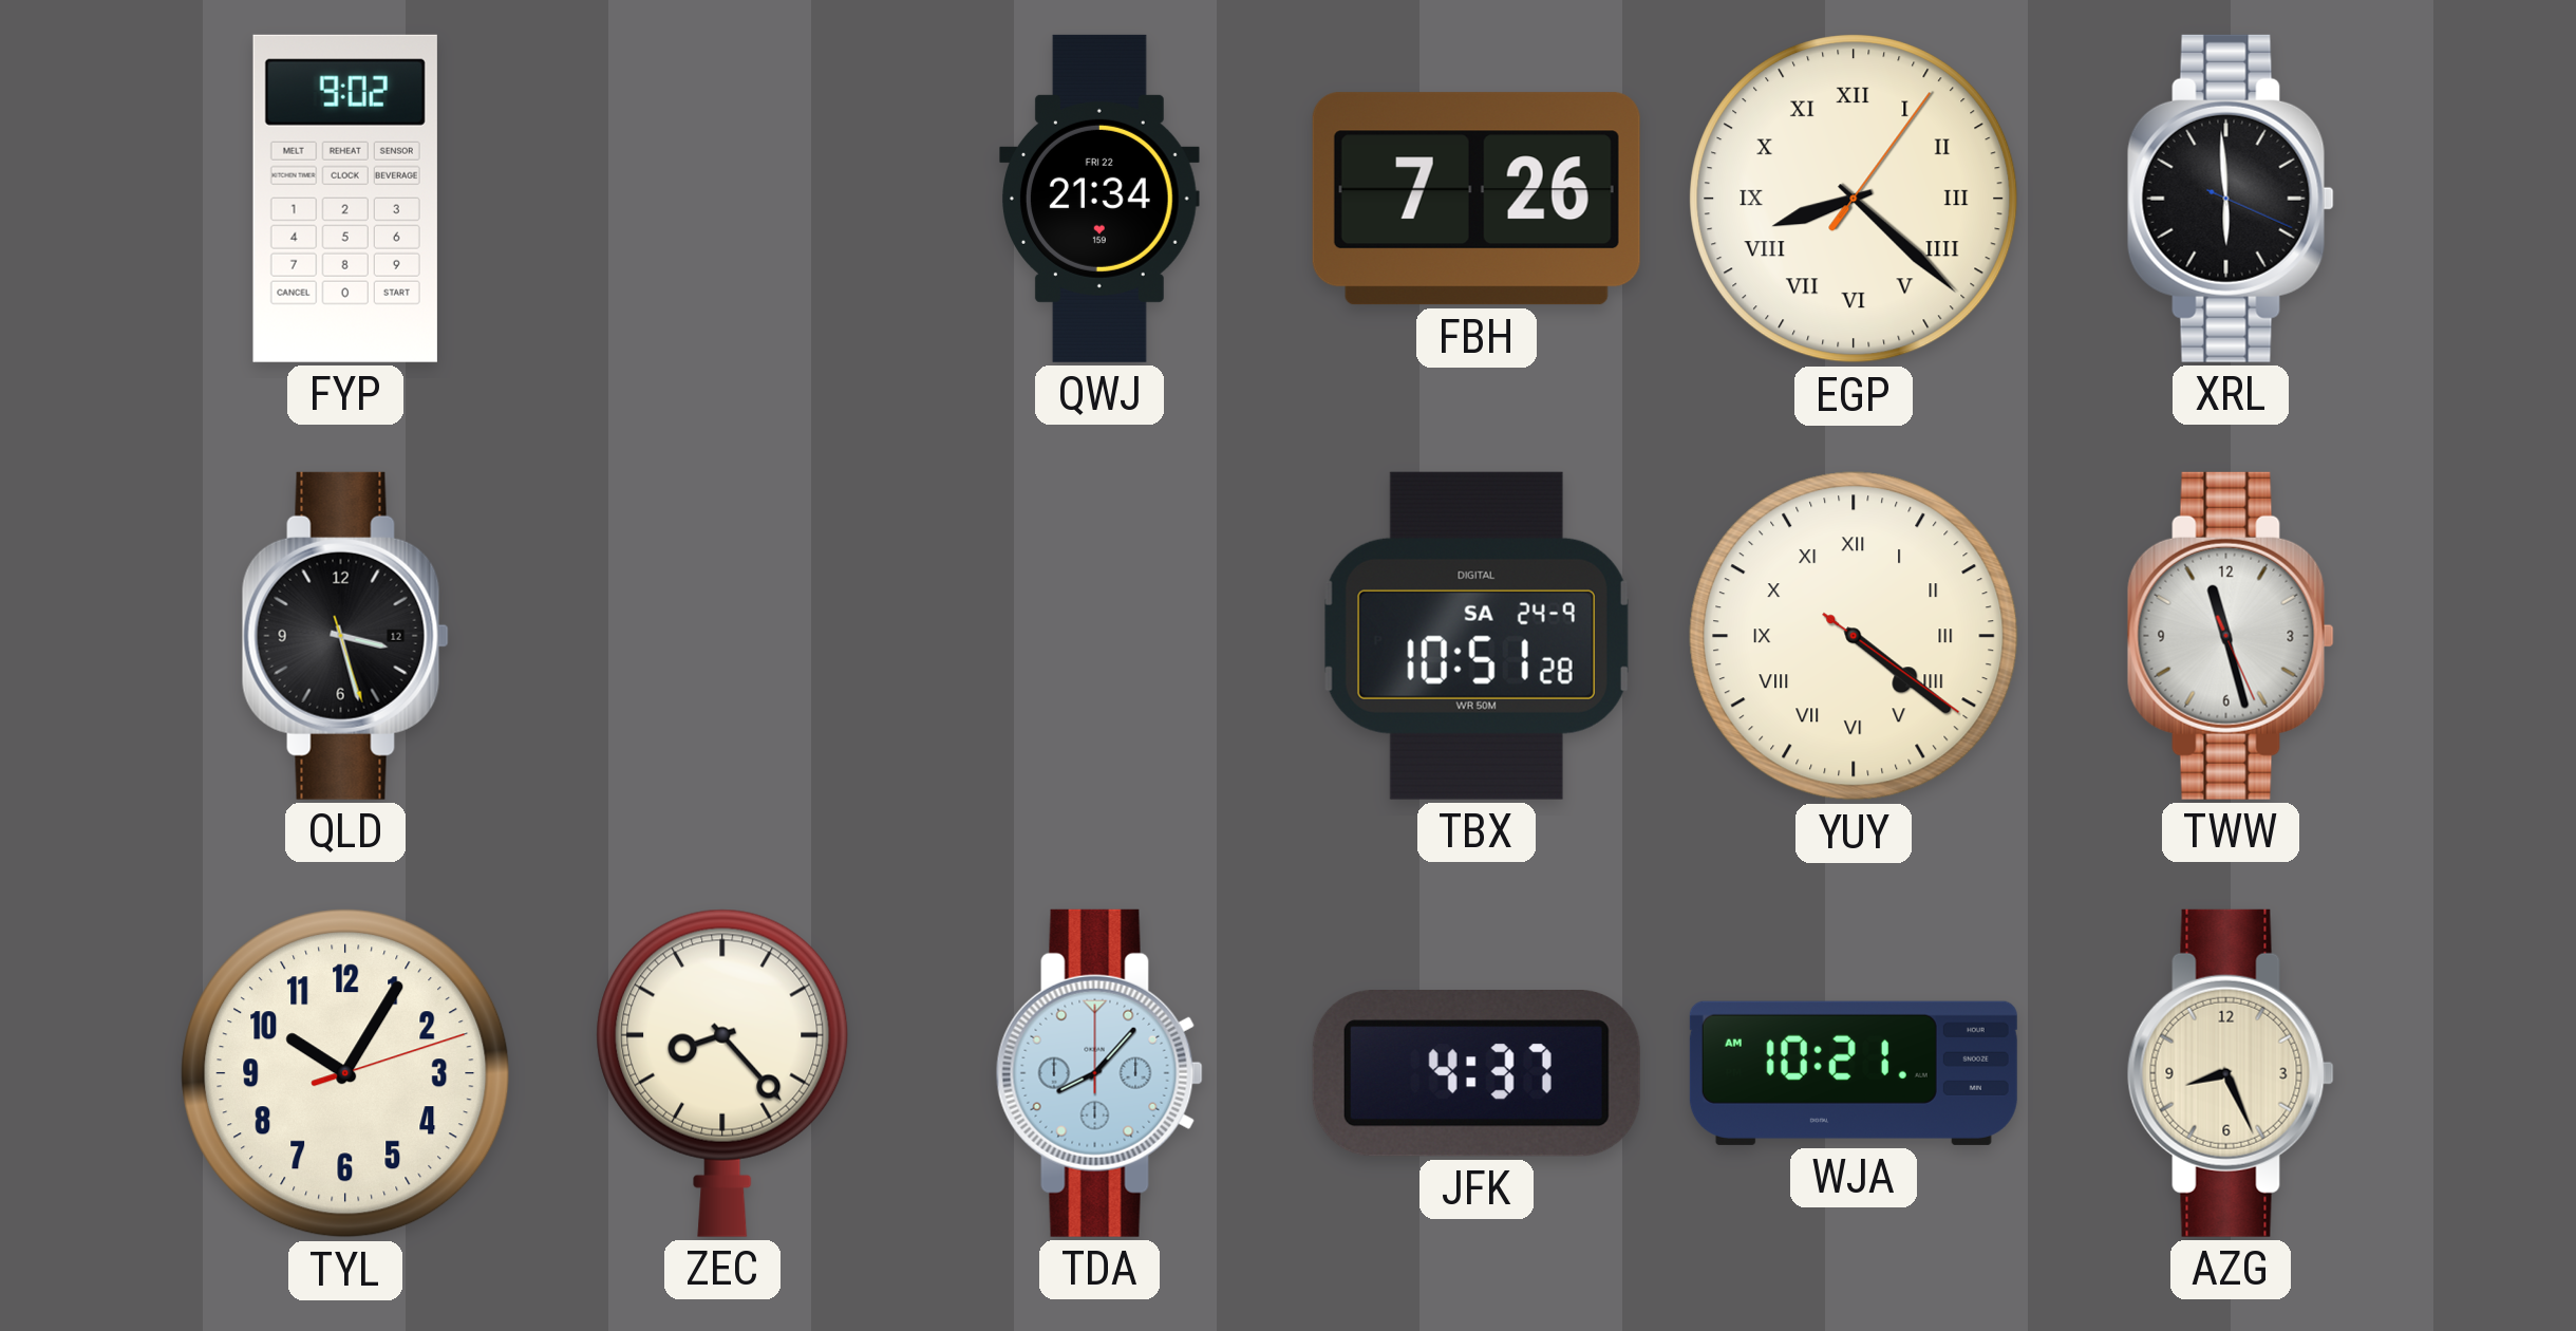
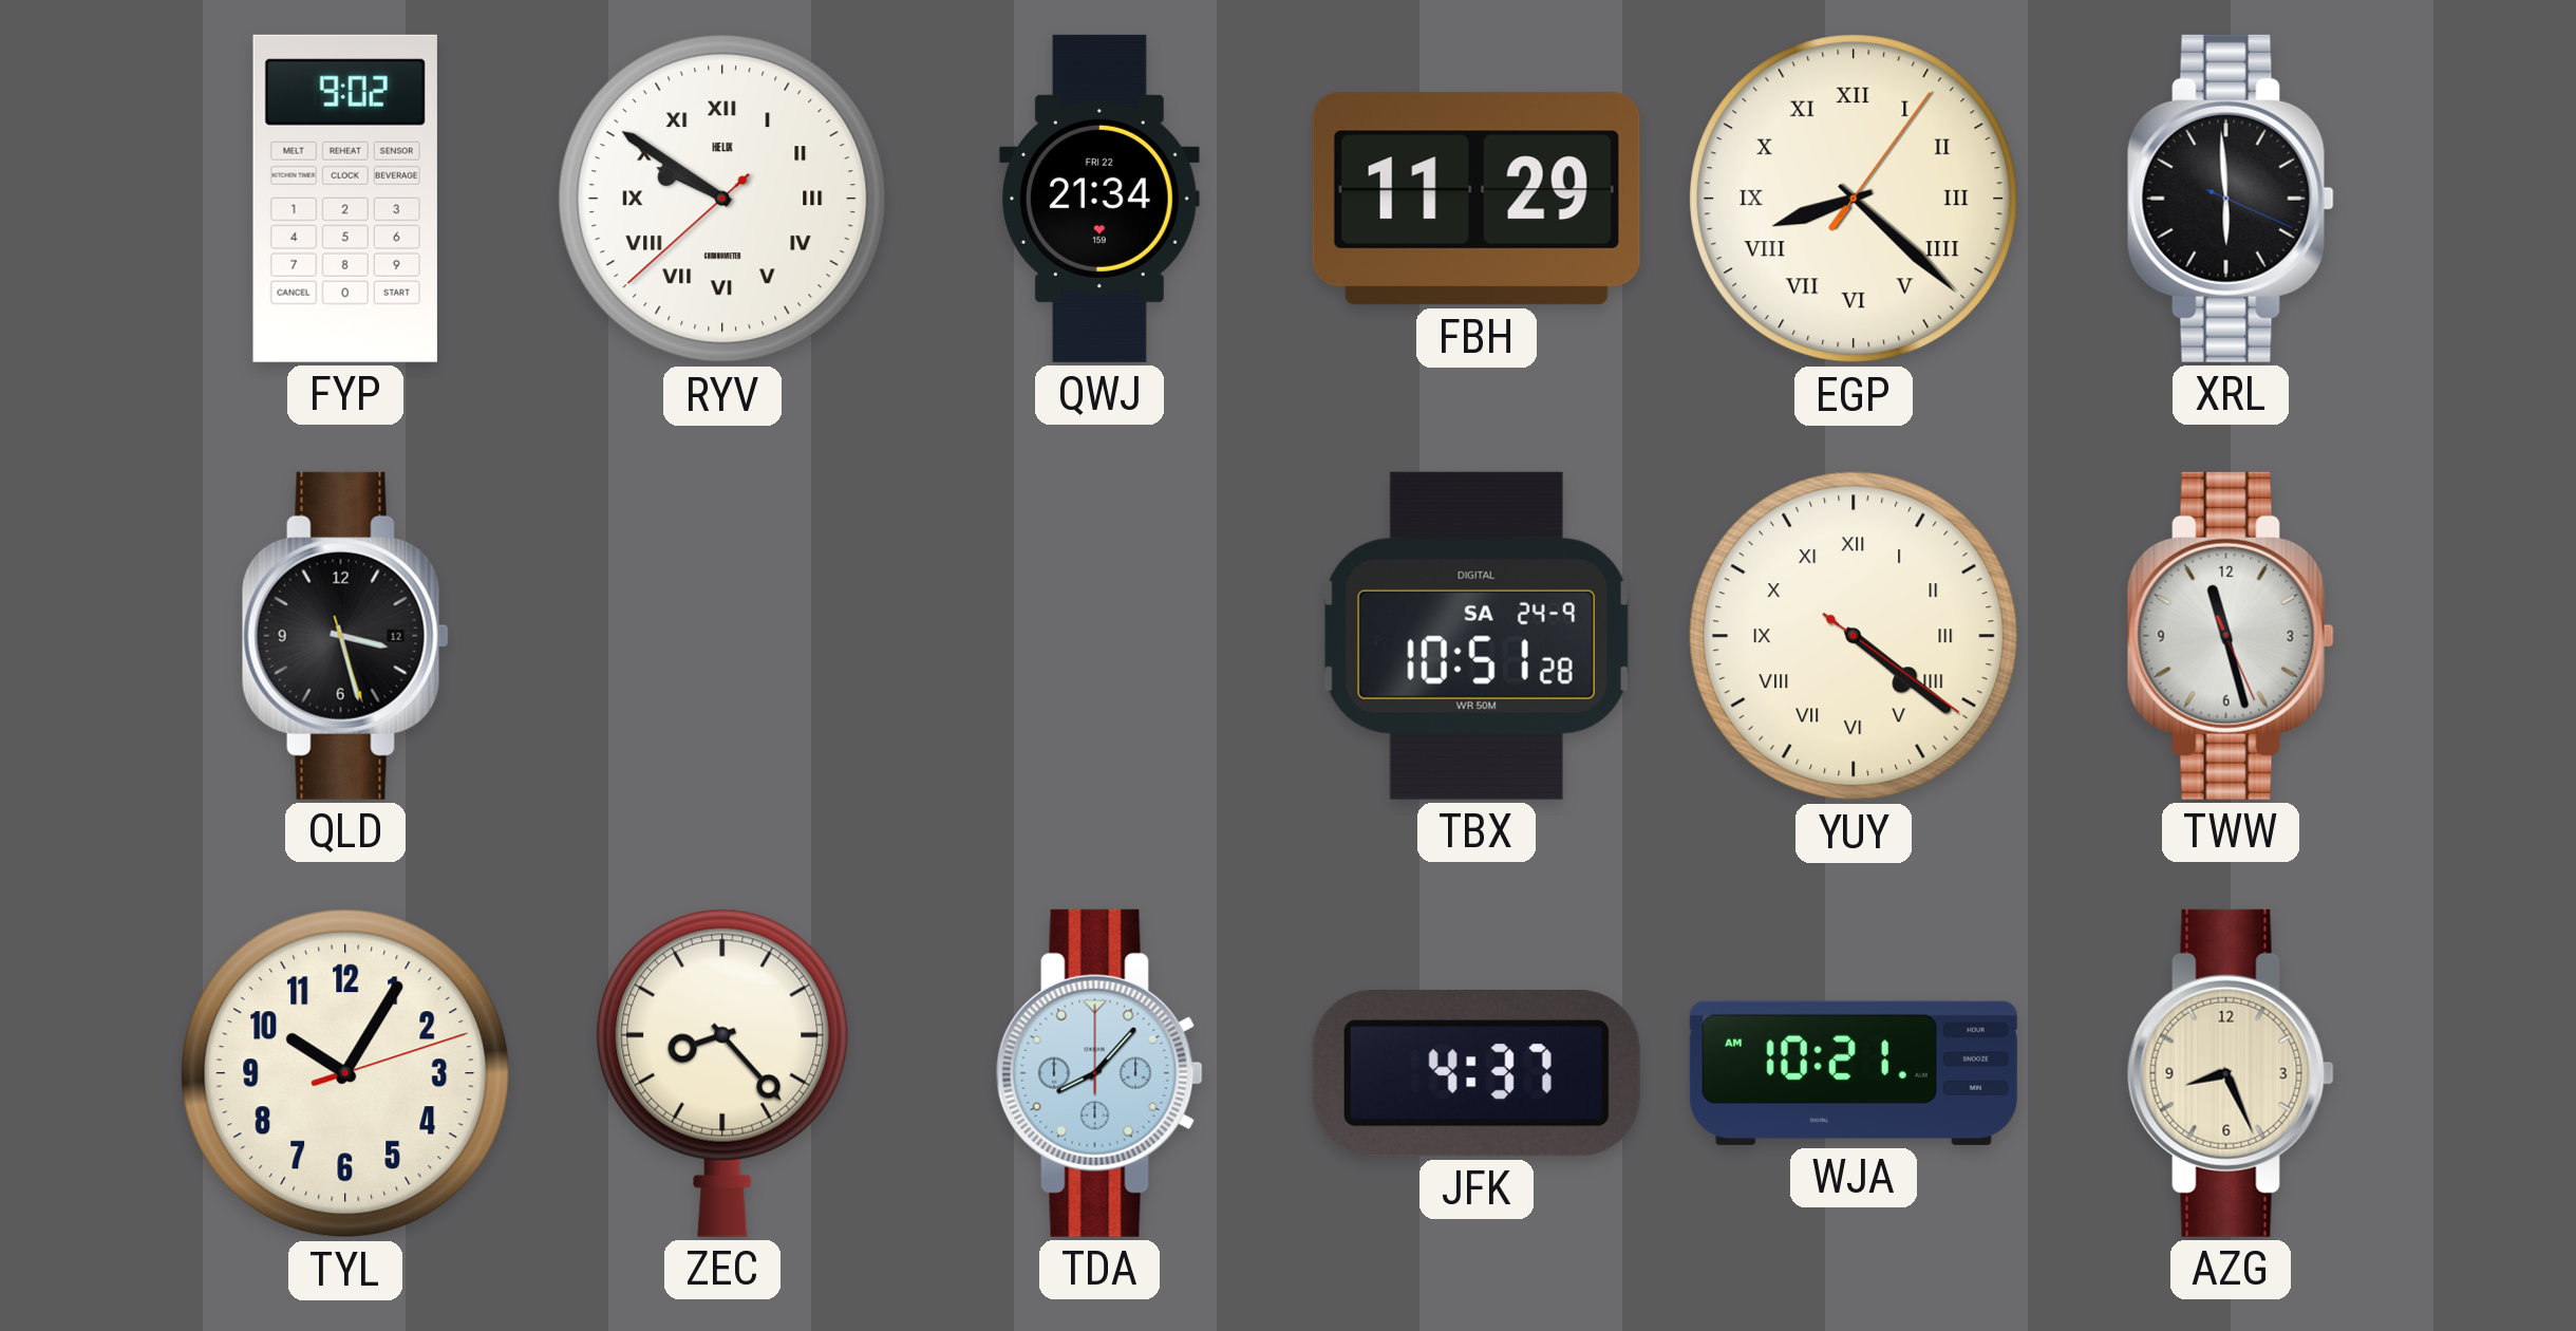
RYV: none -> 9:50 (722, 199)
FBH: 7:26 -> 11:29 (1477, 199)
